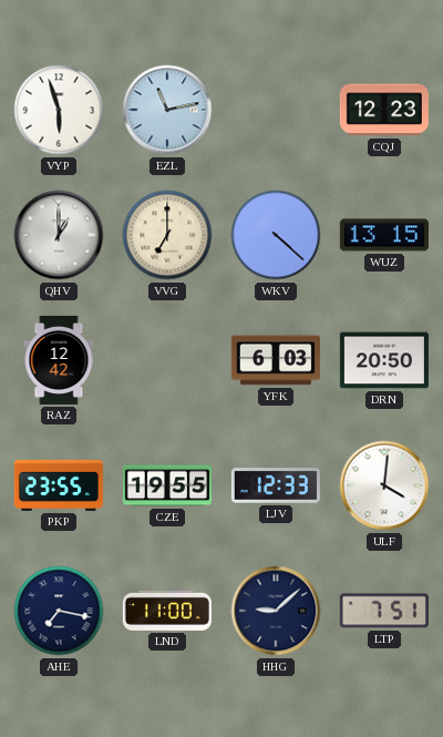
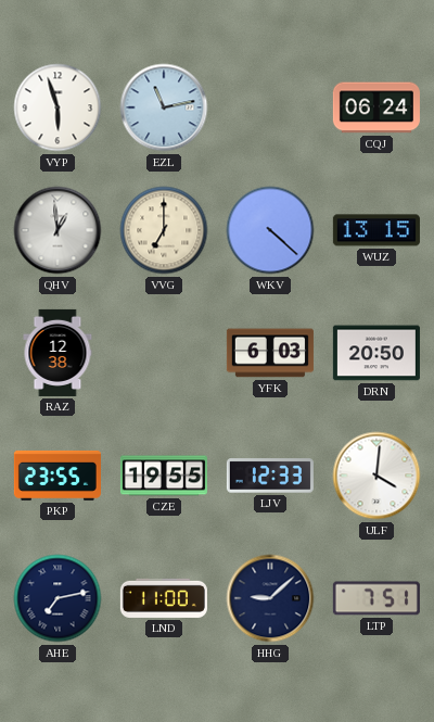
CQJ: 12:23 -> 06:24 (376, 107)
QHV: 1:00 -> 12:59 (58, 230)
RAZ: 12:42 -> 12:38 (58, 353)
AHE: 7:17 -> 7:13 (58, 598)
